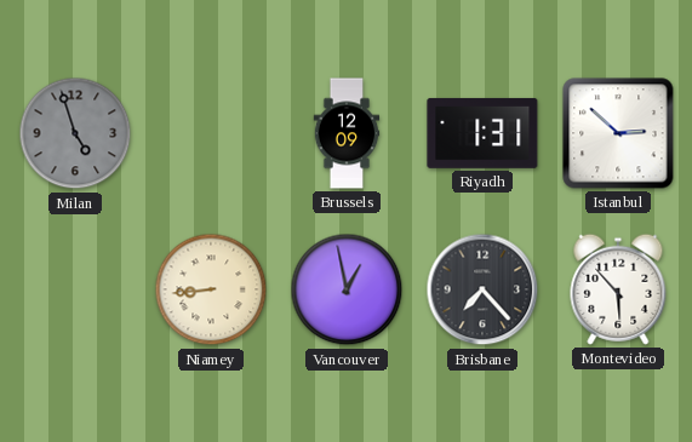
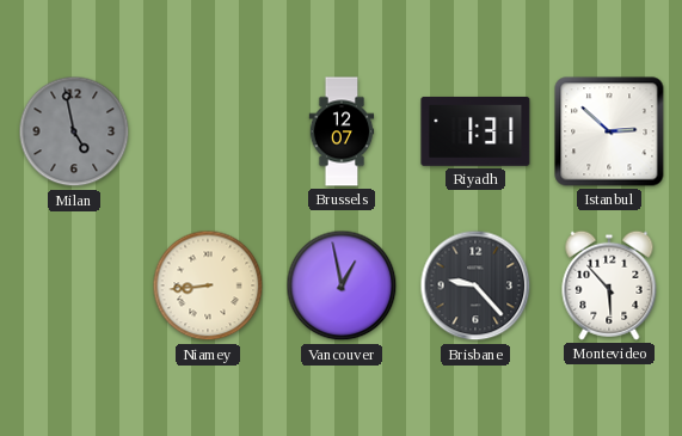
Milan: 4:57 -> 4:58 (74, 131)
Brussels: 12:09 -> 12:07 (342, 131)
Brisbane: 7:23 -> 9:23 (475, 285)
